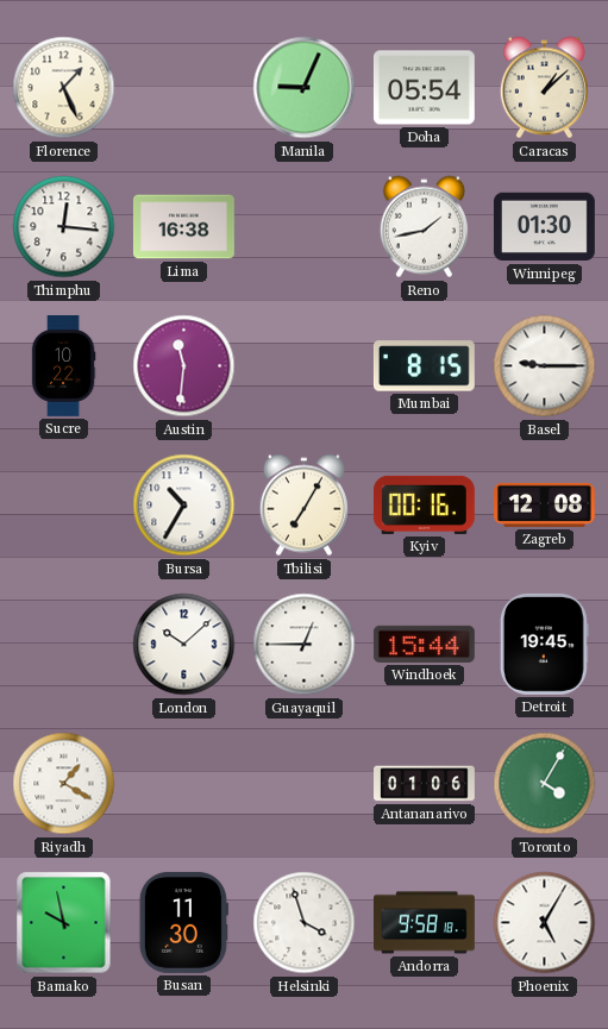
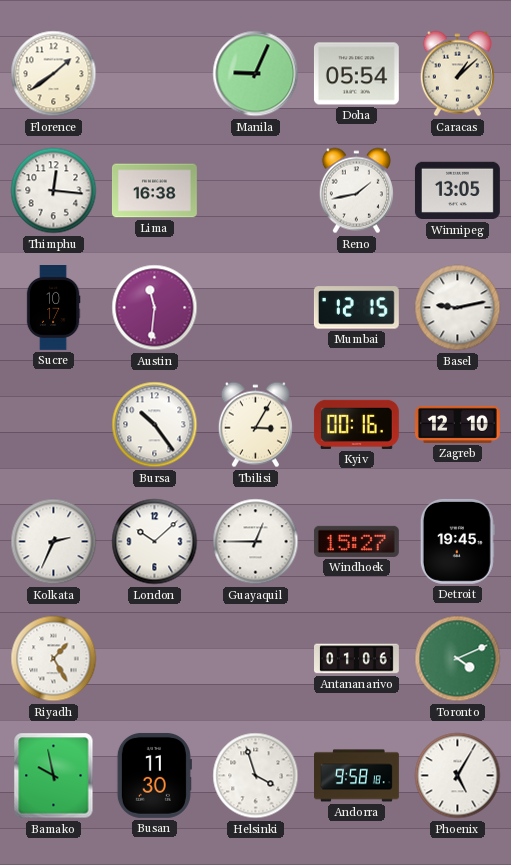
Florence: 1:26 -> 1:39 (54, 74)
Winnipeg: 01:30 -> 13:05 (457, 191)
Sucre: 10:22 -> 10:17 (53, 308)
Mumbai: 8:15 -> 12:15 (356, 308)
Basel: 9:15 -> 9:13 (458, 308)
Bursa: 10:35 -> 10:24 (155, 425)
Tbilisi: 7:05 -> 3:05 (255, 425)
Zagreb: 12:08 -> 12:10 (458, 424)
Kolkata: none -> 2:34 (54, 542)
Windhoek: 15:44 -> 15:27 (356, 541)
Riyadh: 1:20 -> 1:25 (54, 659)
Toronto: 4:05 -> 4:11 (458, 659)
